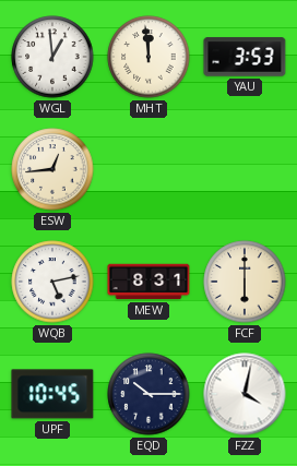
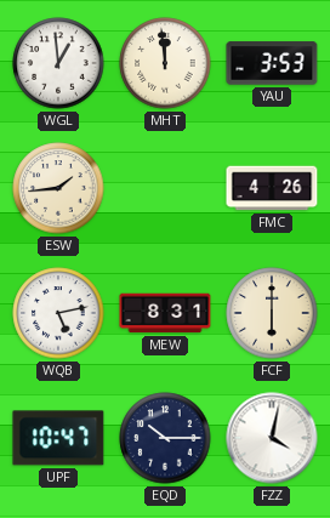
ESW: 12:44 -> 1:44 (58, 188)
FMC: none -> 4:26 (272, 188)
UPF: 10:45 -> 10:47 (58, 438)
